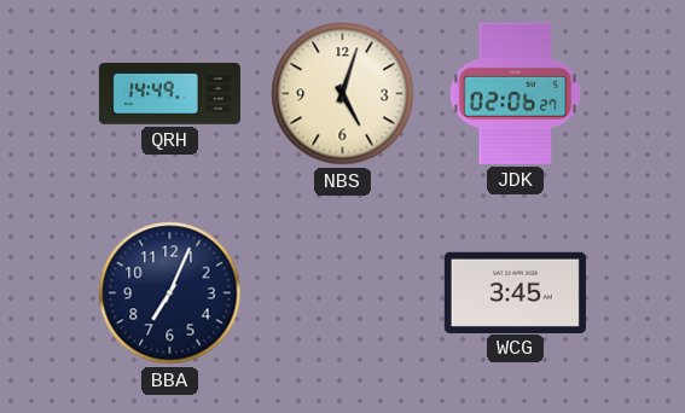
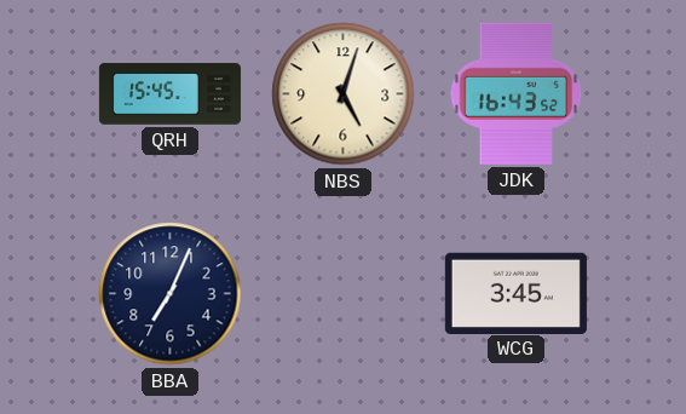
QRH: 14:49 -> 15:45 (169, 94)
JDK: 02:06 -> 16:43 (517, 93)
